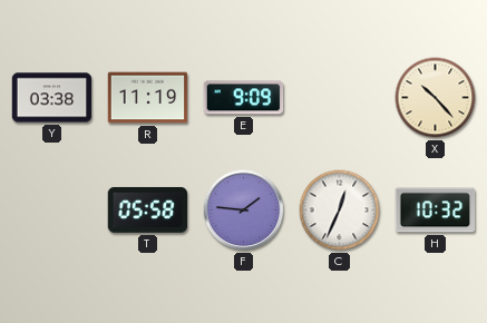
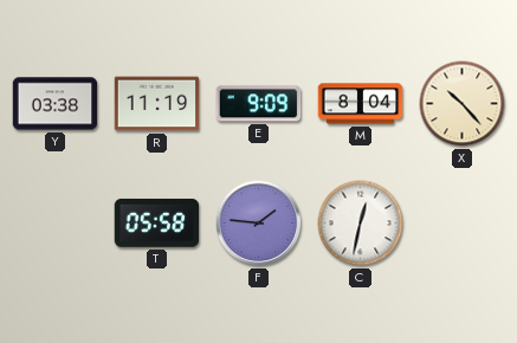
M: none -> 8:04 (361, 104)
C: 12:34 -> 12:32 (361, 224)
H: 10:32 -> none (436, 211)
